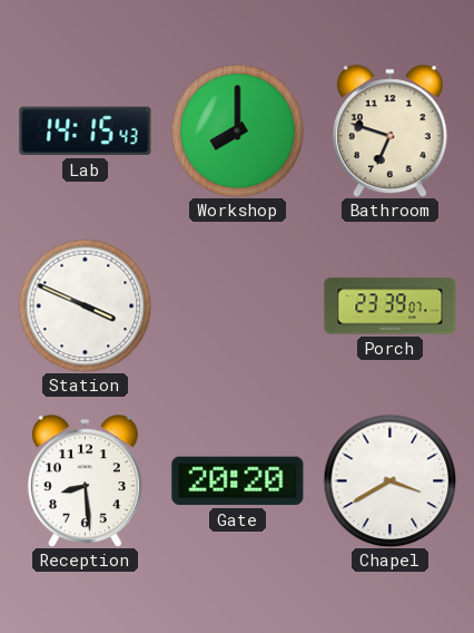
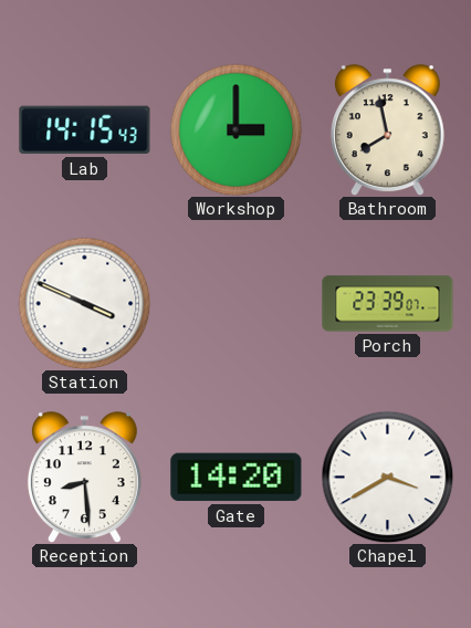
Workshop: 8:00 -> 3:00 (236, 129)
Bathroom: 6:48 -> 7:58 (387, 130)
Gate: 20:20 -> 14:20 (237, 478)
